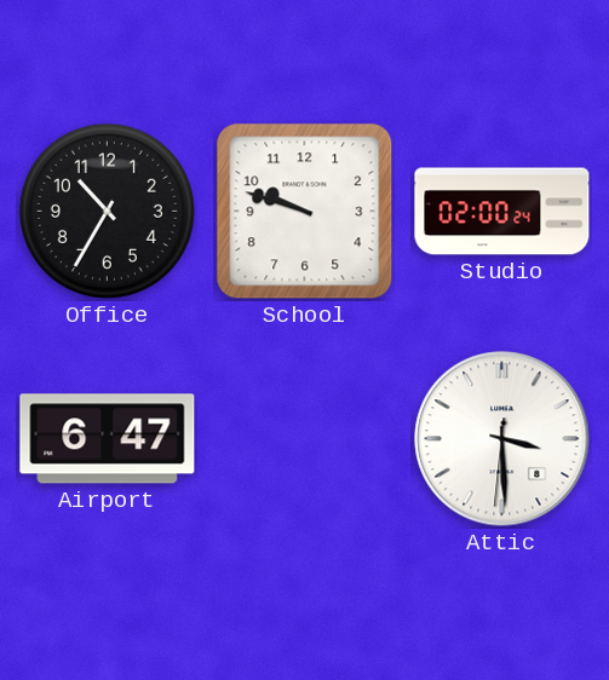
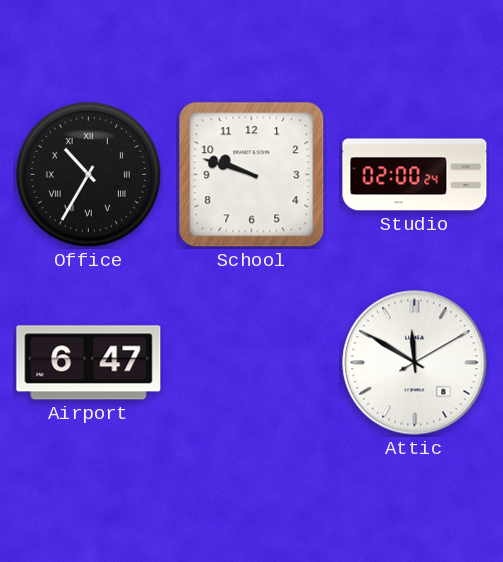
Office numerals: Arabic -> Roman (88, 174)
Attic: 3:29 -> 11:50 (415, 363)
